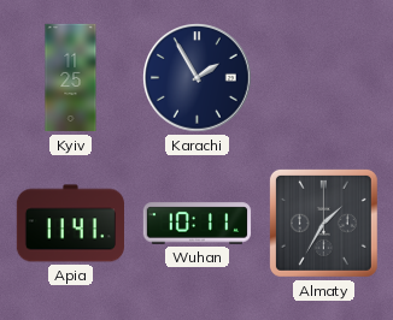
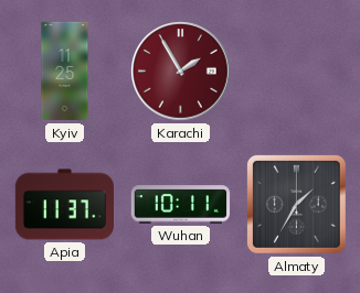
Karachi dial: navy -> burgundy (181, 72)
Apia: 11:41 -> 11:37 (64, 205)
